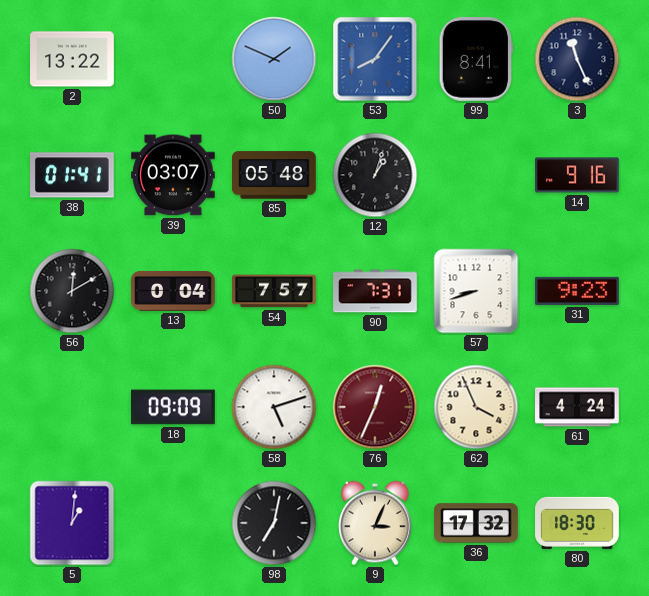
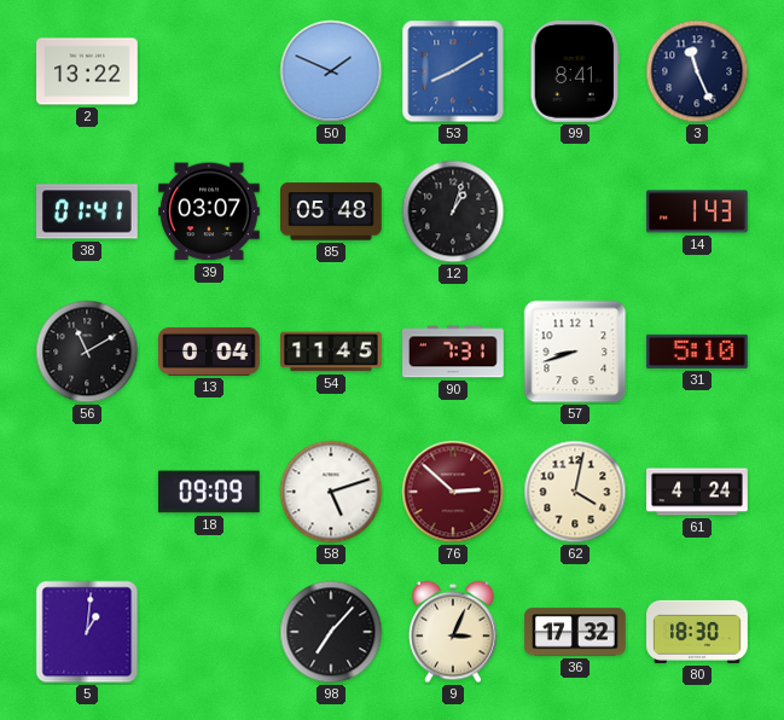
53: 8:06 -> 8:10 (453, 71)
14: 9:16 -> 1:43 (698, 211)
56: 12:10 -> 11:10 (87, 352)
54: 7:57 -> 11:45 (331, 352)
31: 9:23 -> 5:10 (698, 352)
76: 12:34 -> 2:52 (453, 492)
62: 3:56 -> 4:02 (575, 492)
98: 7:02 -> 7:07 (331, 632)
